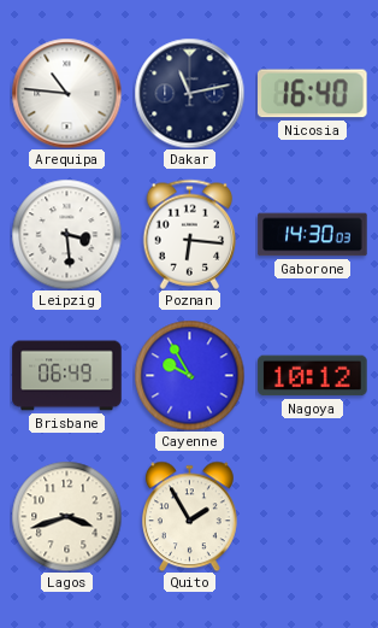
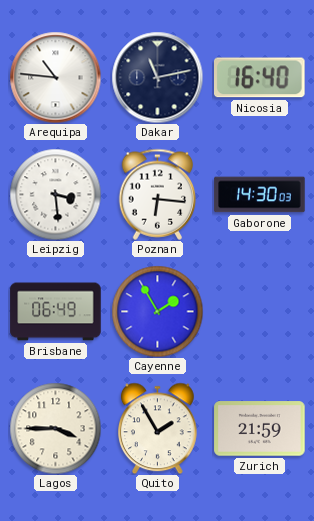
Cayenne: 9:55 -> 1:55 (157, 311)
Nagoya: 10:12 -> none (313, 376)
Lagos: 3:42 -> 3:45 (55, 428)
Zurich: none -> 21:59 (260, 429)
